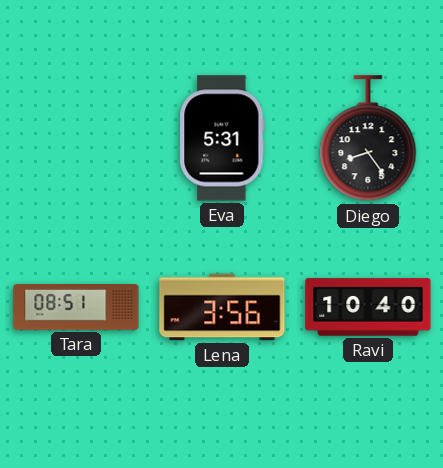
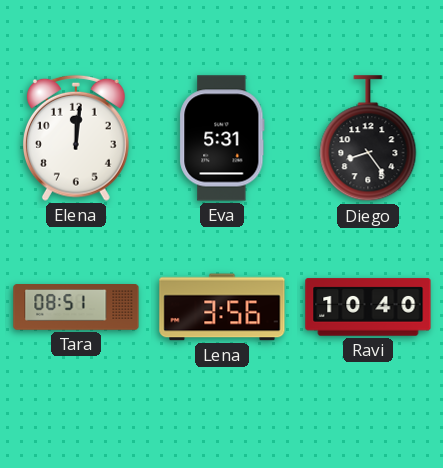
Elena: none -> 12:01 (77, 138)
